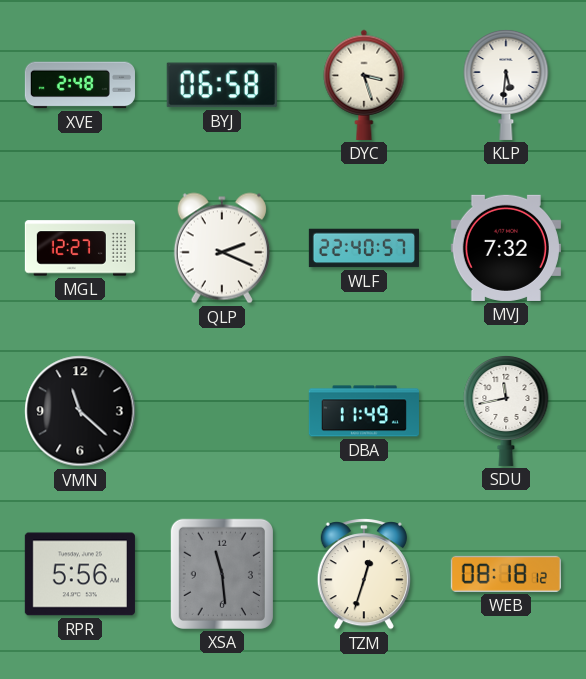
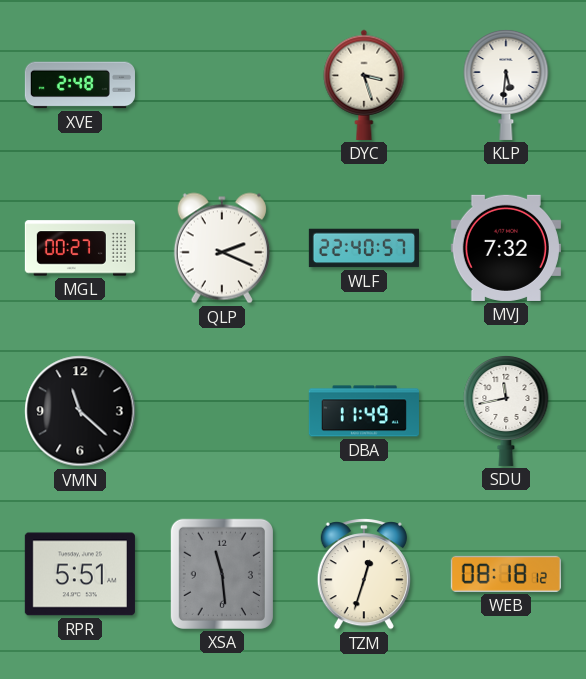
BYJ: 06:58 -> none (222, 85)
MGL: 12:27 -> 00:27 (80, 248)
RPR: 5:56 -> 5:51 (80, 574)
